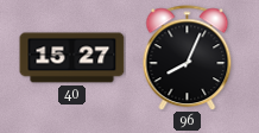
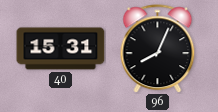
40: 15:27 -> 15:31 (61, 49)
